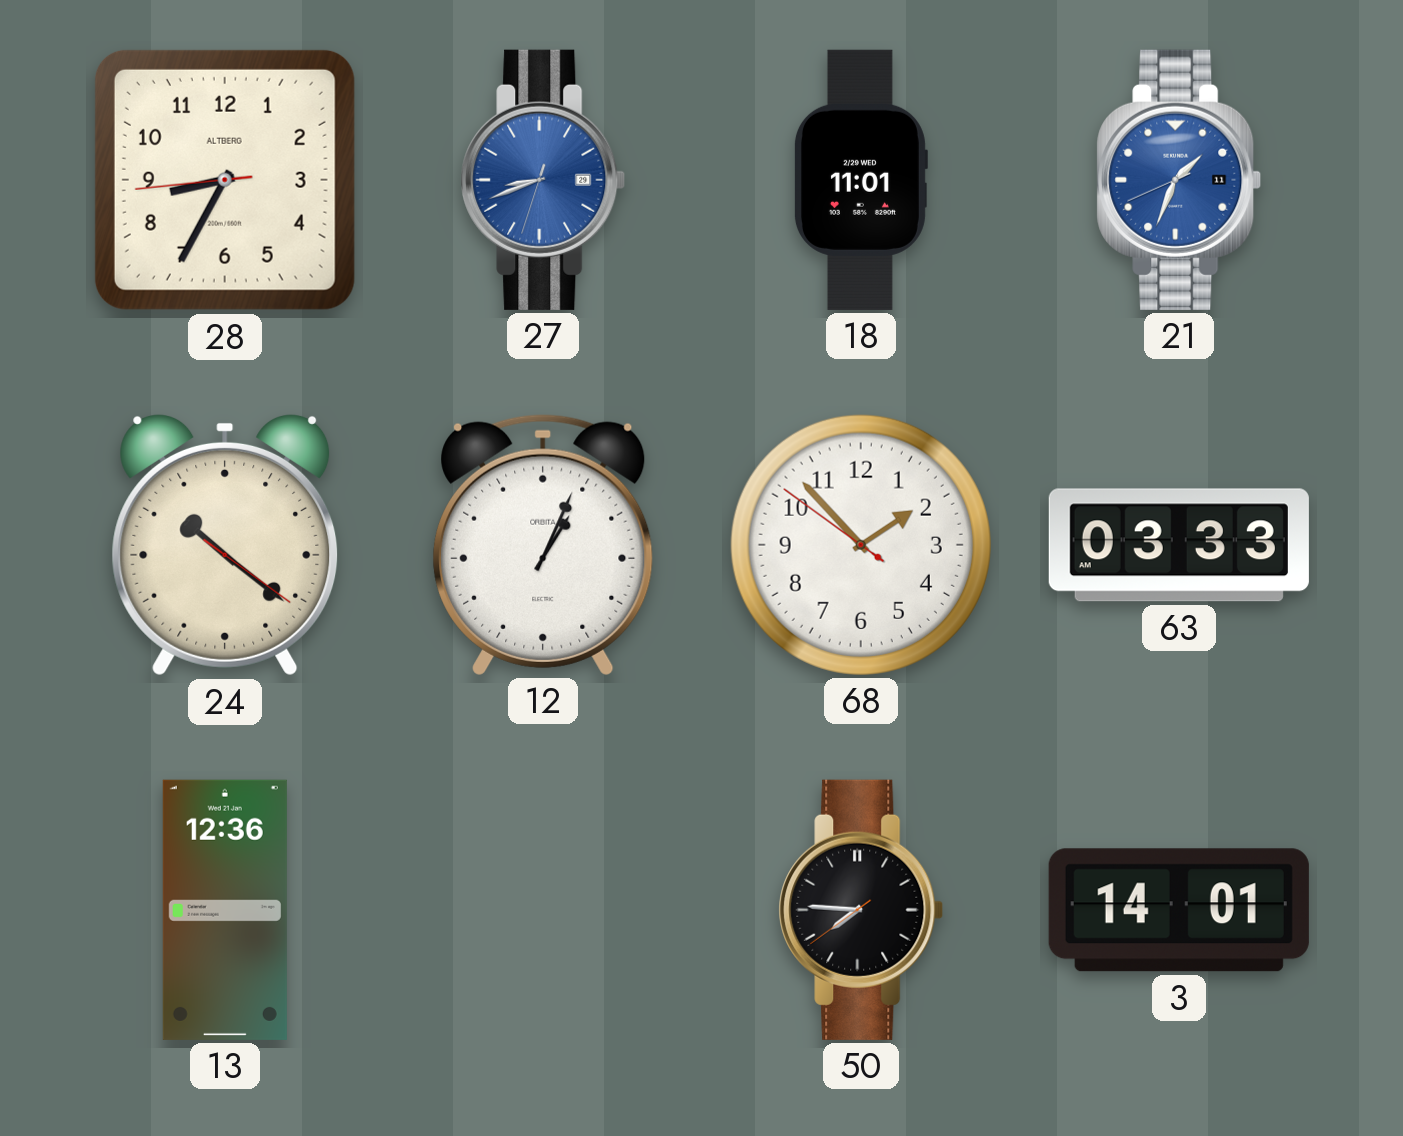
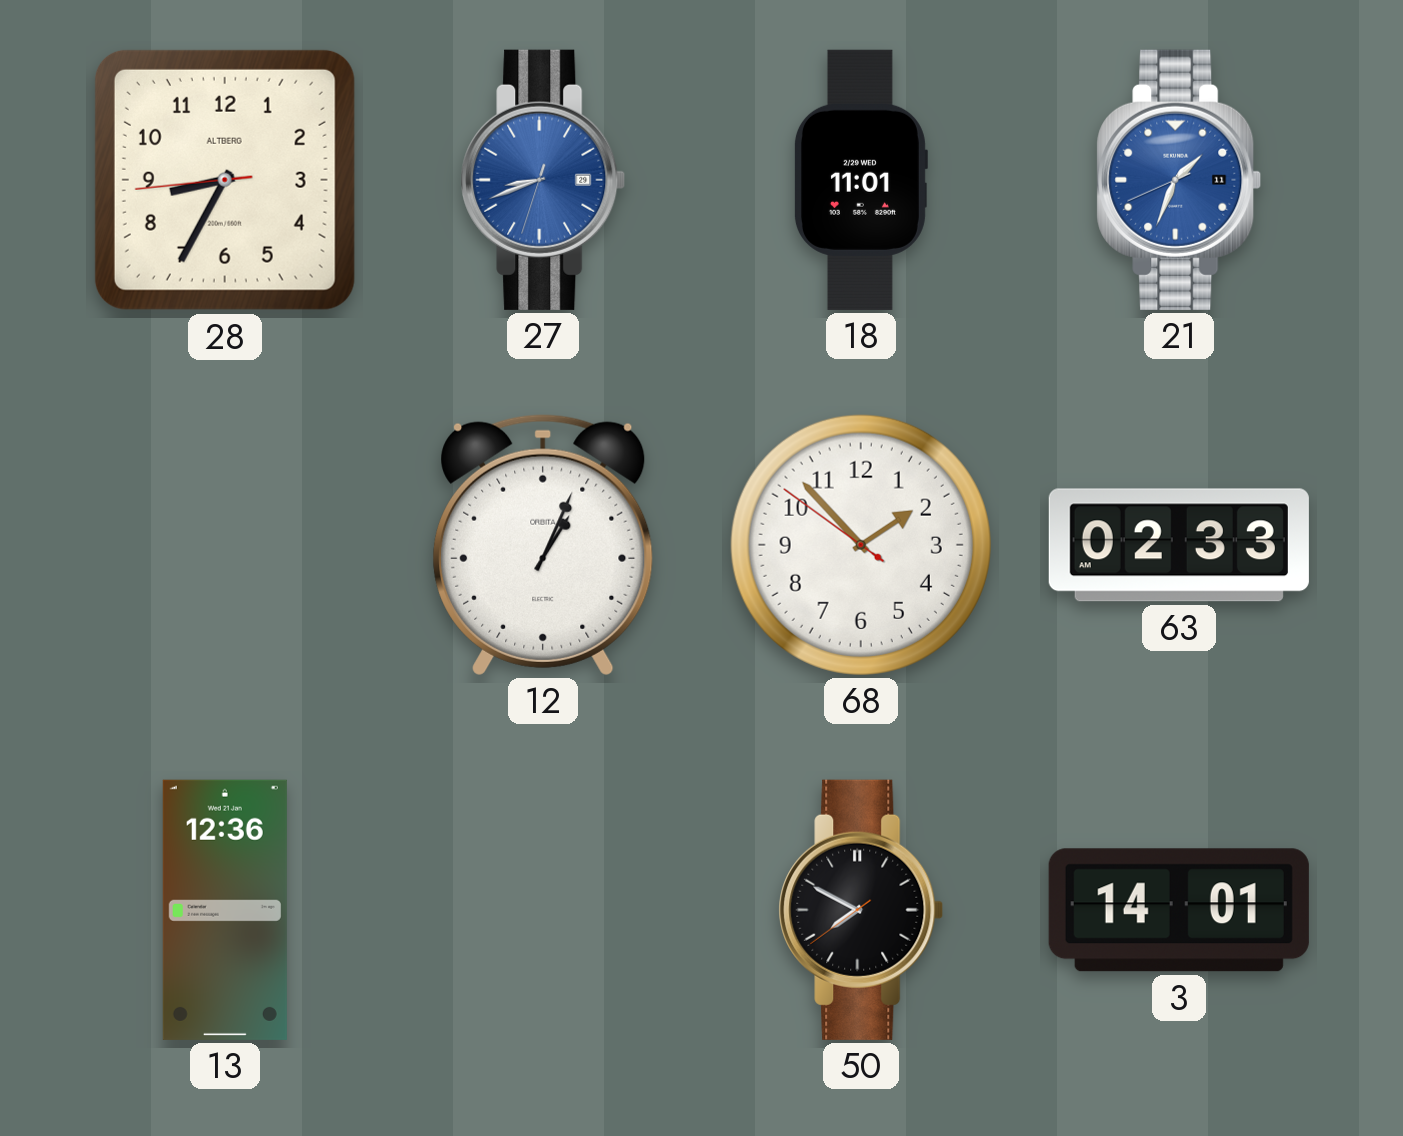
24: 10:21 -> none (225, 545)
63: 03:33 -> 02:33 (1179, 545)
50: 7:45 -> 7:49 (861, 910)
